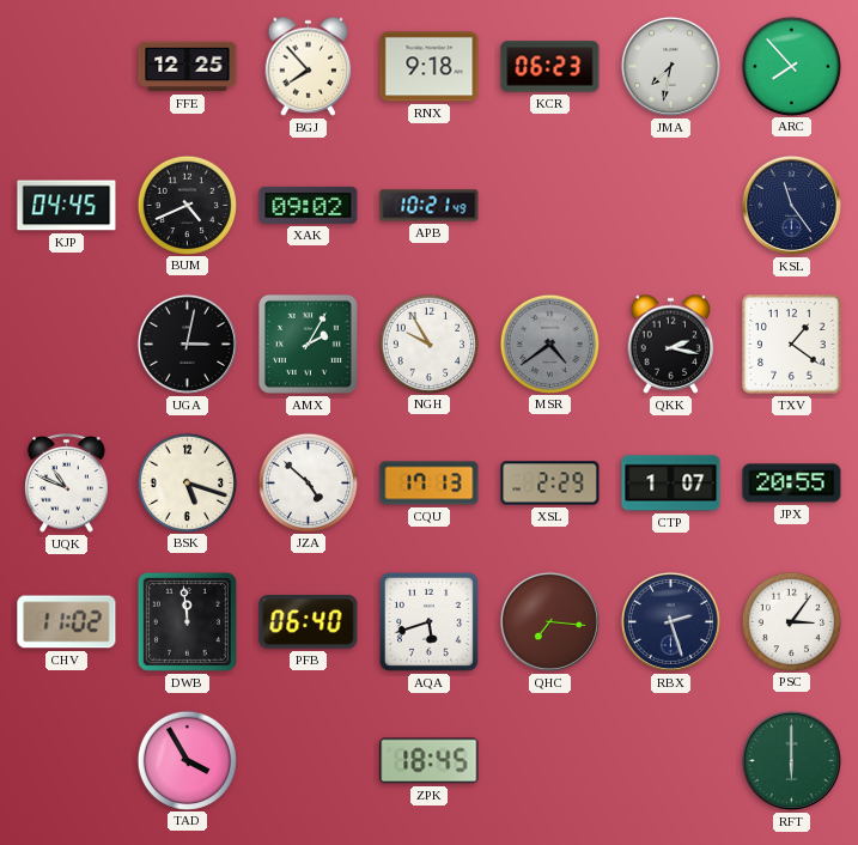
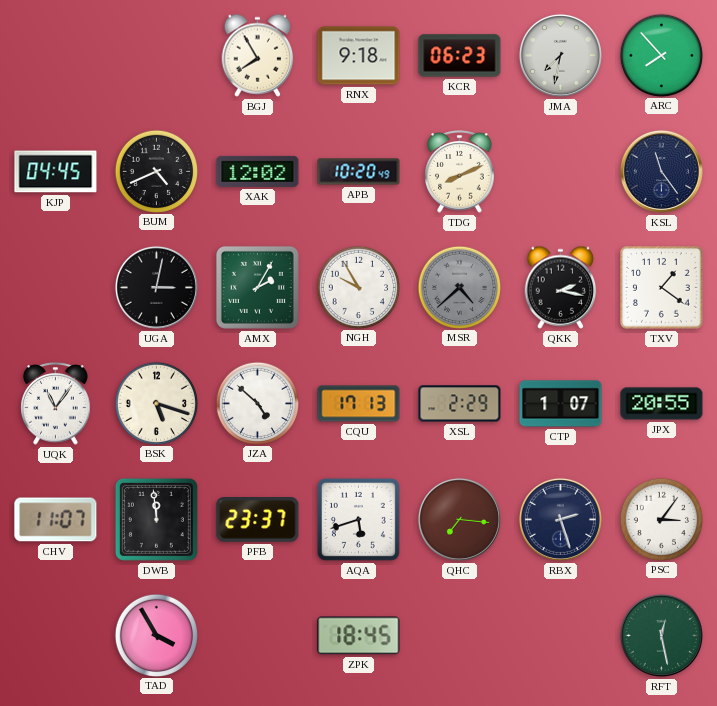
FFE: 12:25 -> none (188, 67)
BGJ: 7:53 -> 7:55 (258, 55)
XAK: 09:02 -> 12:02 (258, 171)
APB: 10:21 -> 10:20 (359, 172)
TDG: none -> 8:11 (460, 172)
MSR: 4:39 -> 4:38 (459, 287)
UQK: 10:49 -> 11:06 (56, 404)
CHV: 11:02 -> 11:07 (56, 520)
PFB: 06:40 -> 23:37 (258, 520)
RFT: 6:00 -> 12:28 (661, 635)
